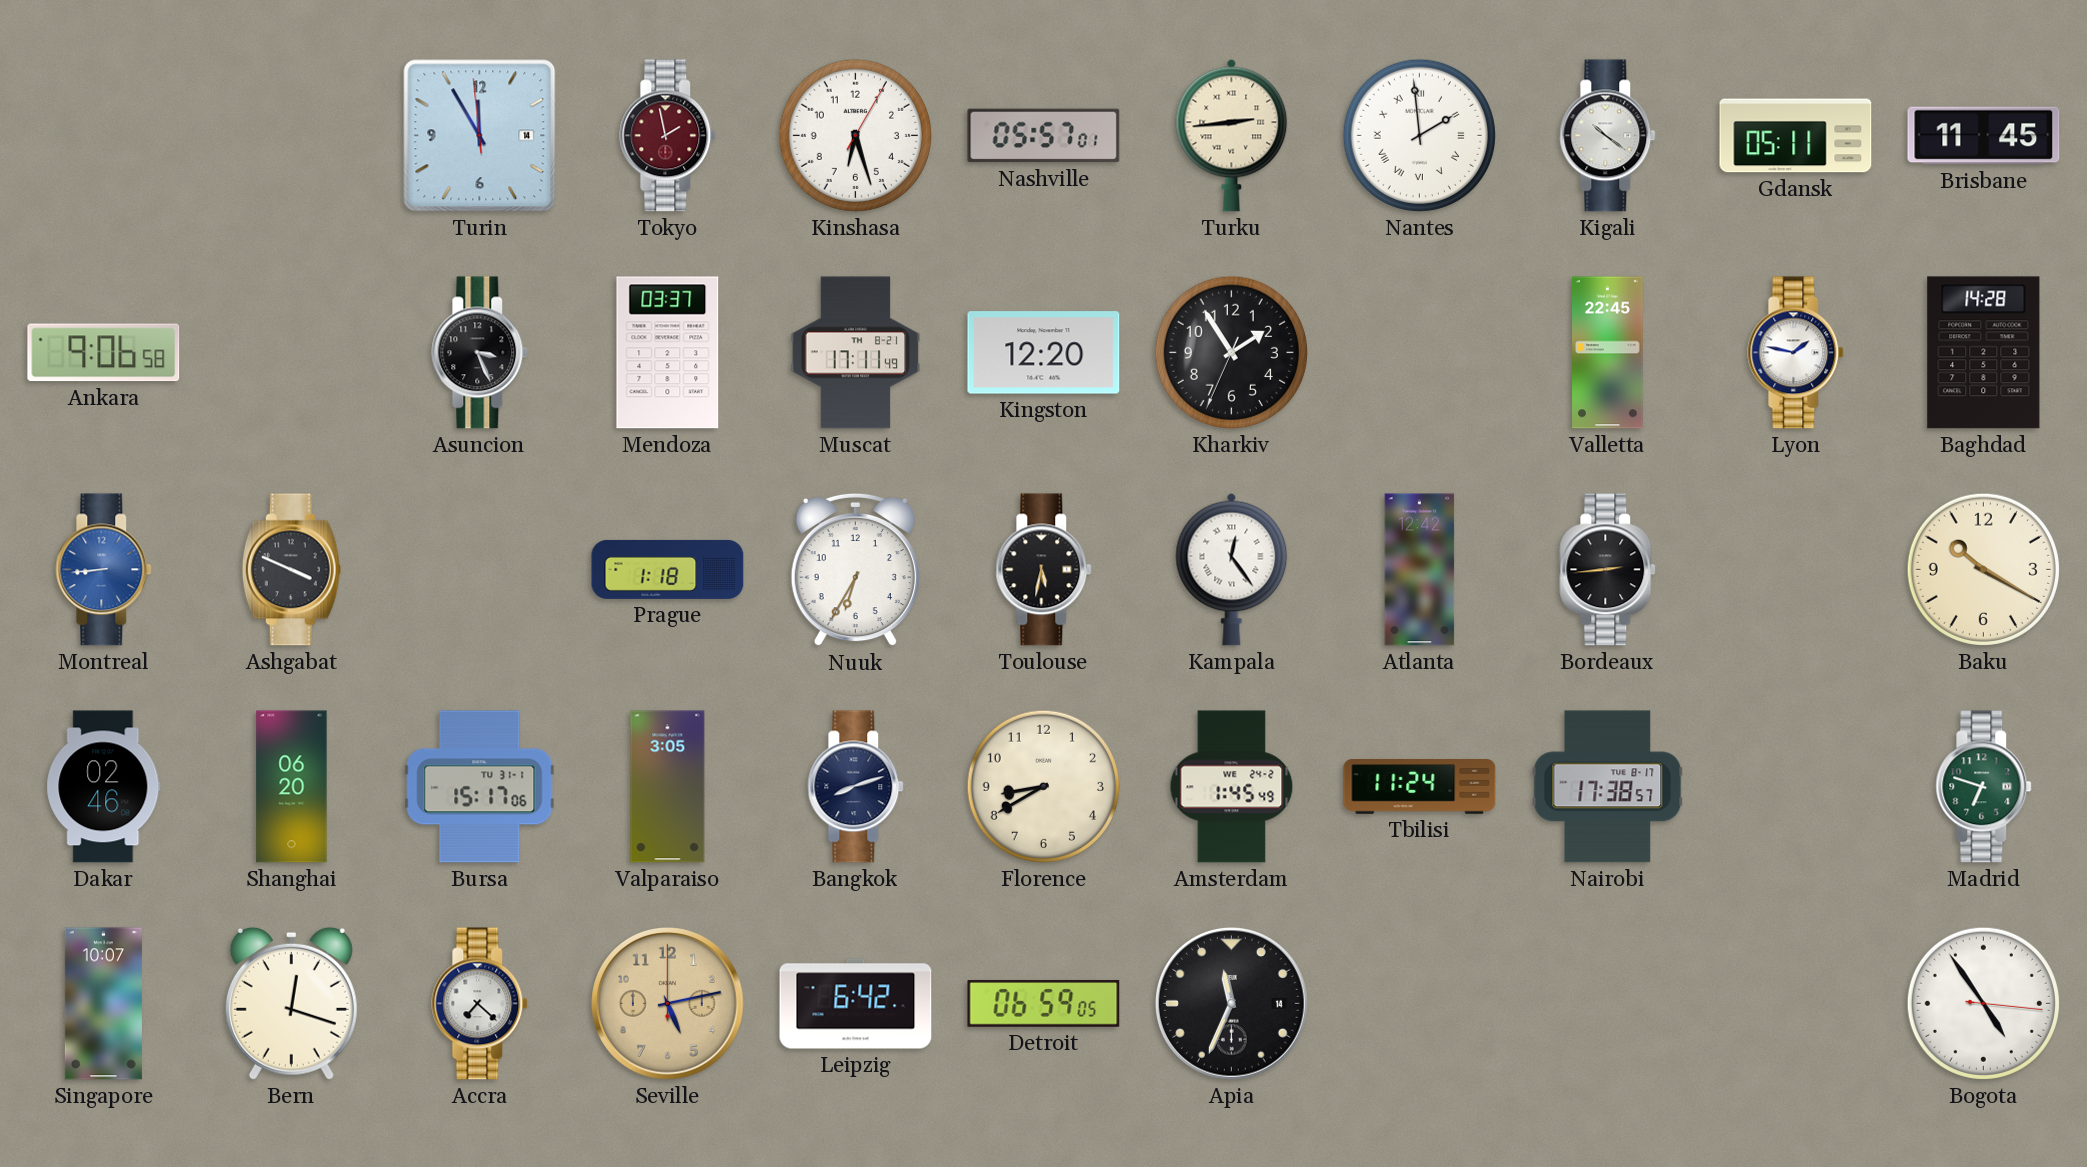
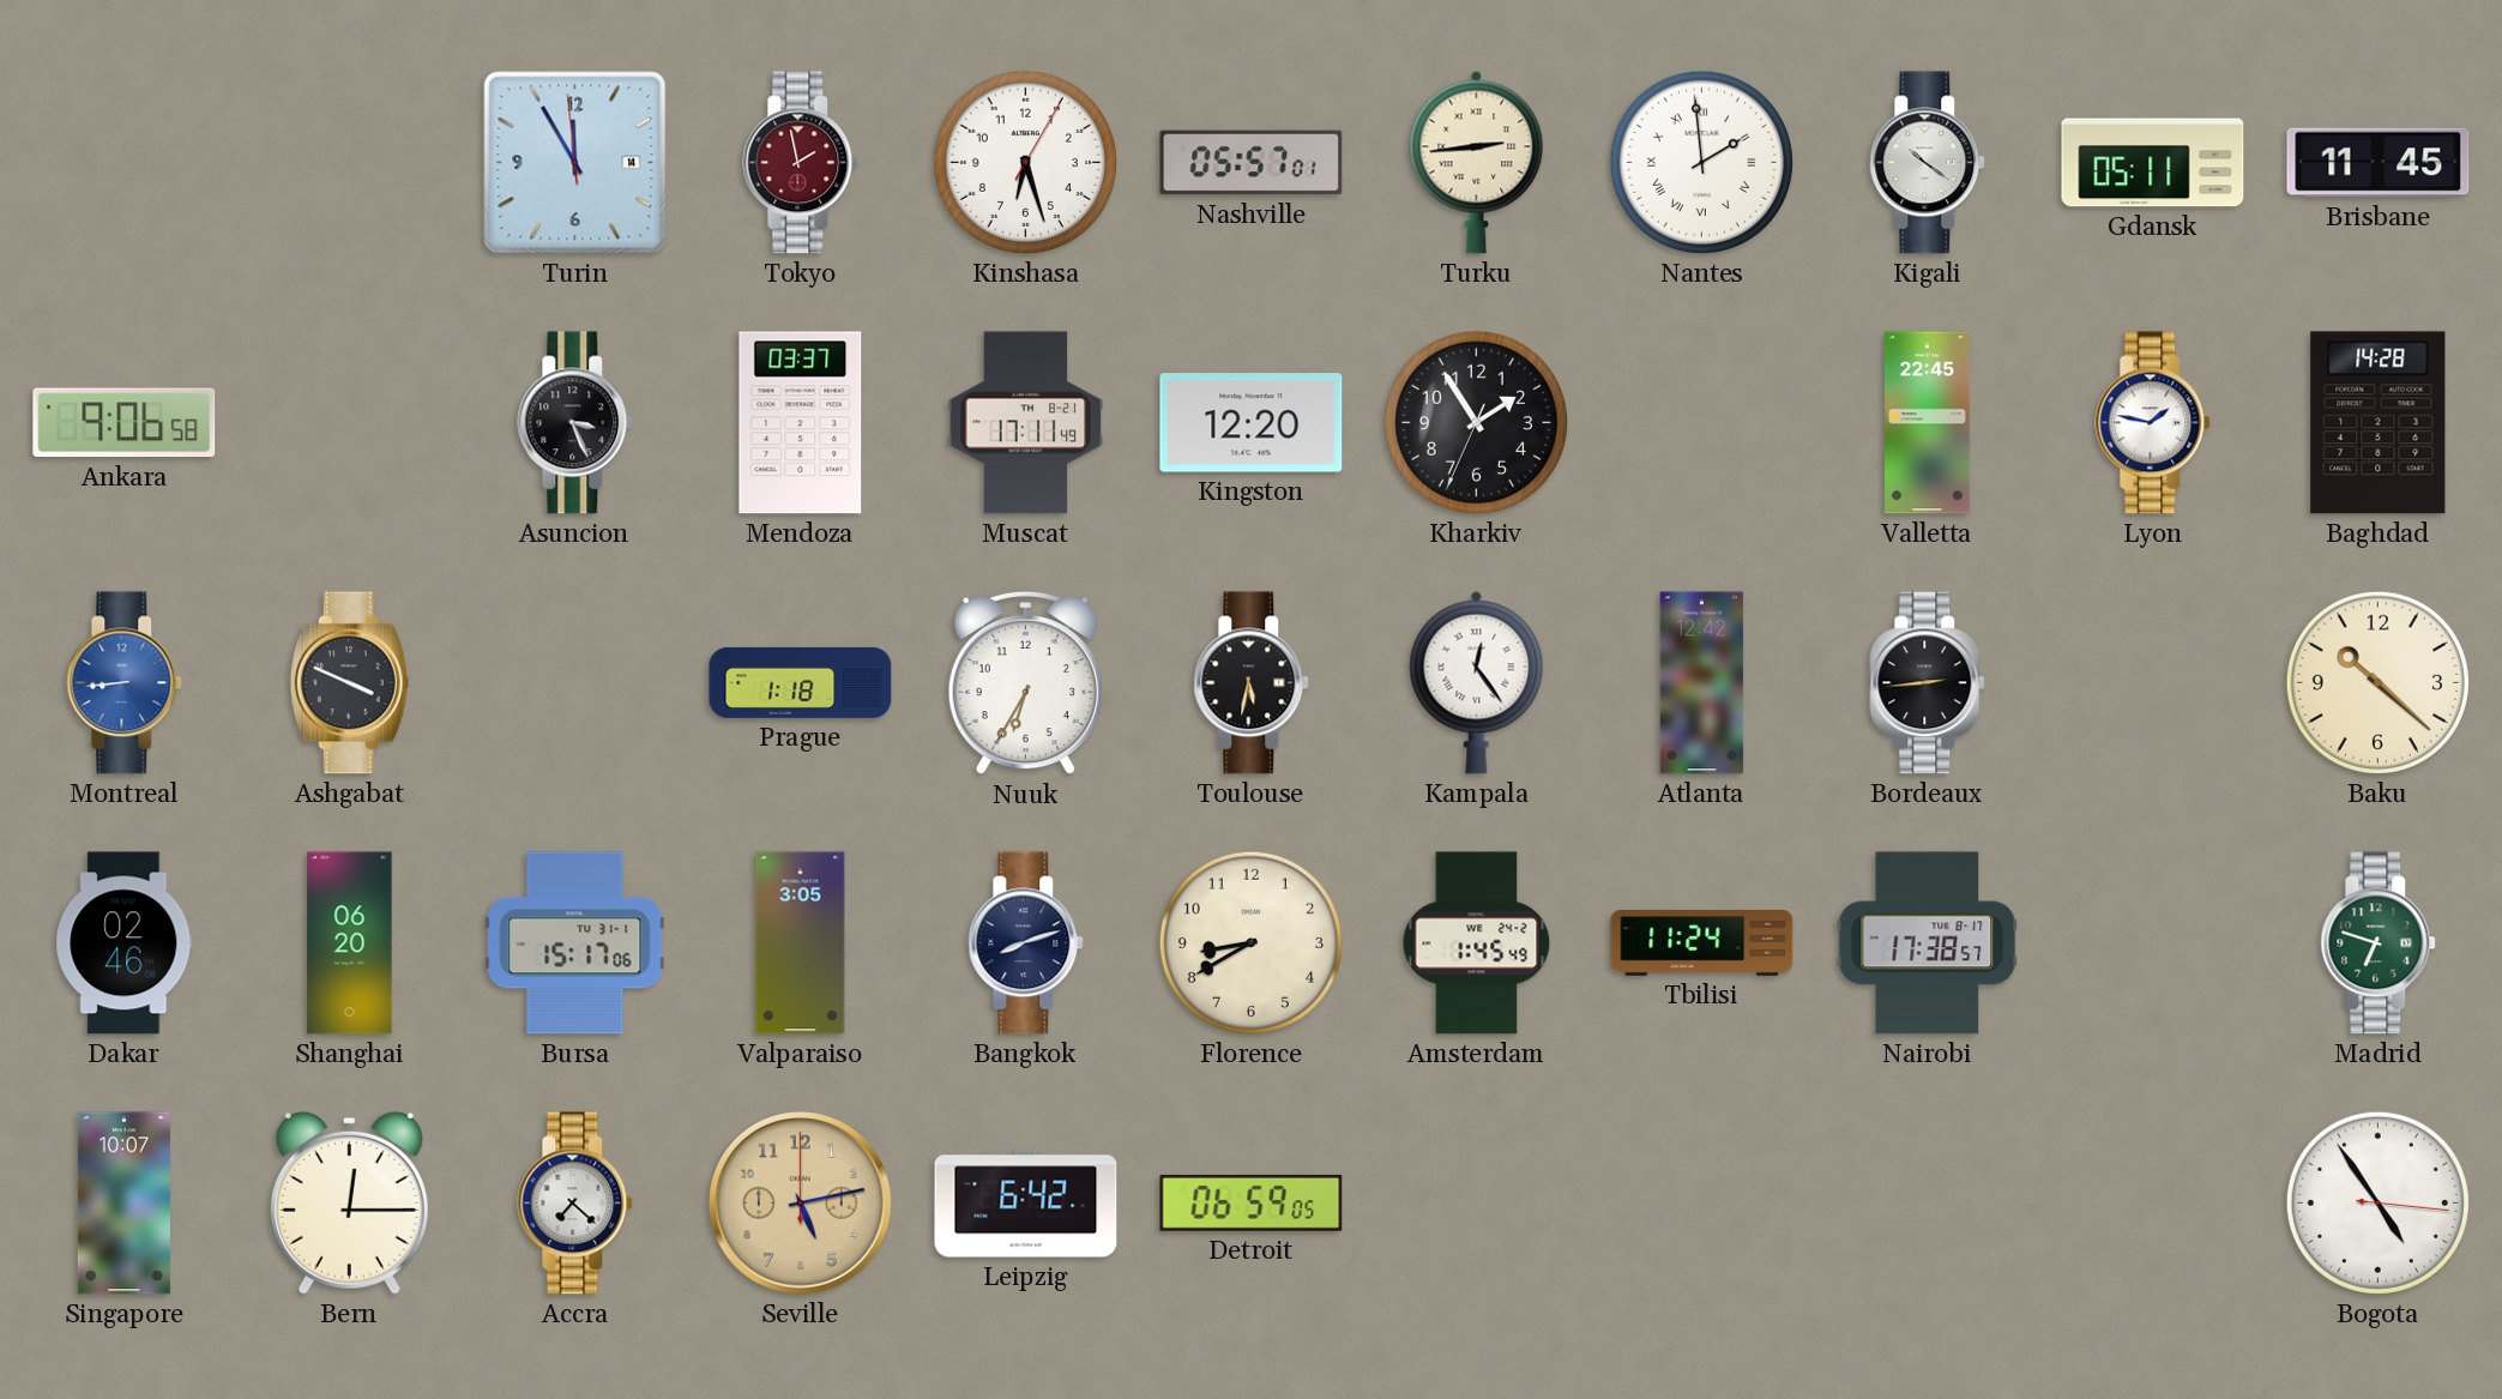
Baku: 10:20 -> 10:22 (2377, 682)
Bern: 12:18 -> 12:15 (349, 1202)
Apia: 11:34 -> none (1232, 1004)
